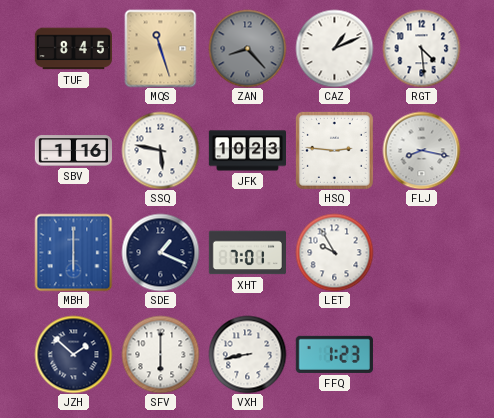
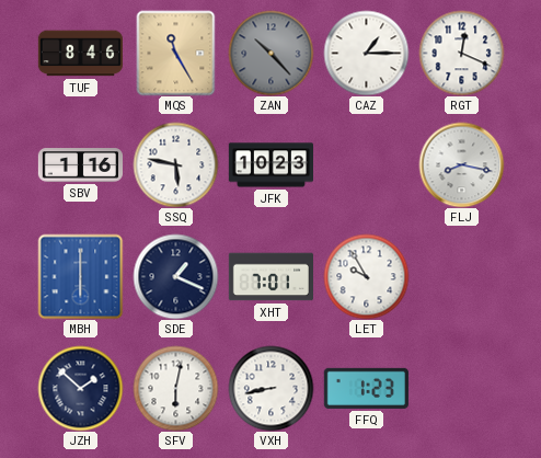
TUF: 8:45 -> 8:46 (80, 54)
MQS: 11:27 -> 11:25 (176, 53)
ZAN: 8:23 -> 10:23 (270, 53)
CAZ: 1:11 -> 1:15 (366, 53)
RGT: 4:29 -> 12:19 (461, 53)
HSQ: 2:46 -> none (334, 150)
SFV: 6:00 -> 6:02 (175, 388)
